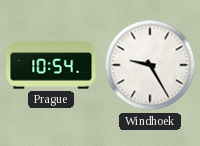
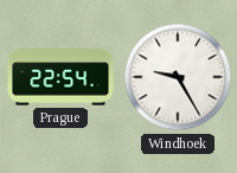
Prague: 10:54 -> 22:54 (60, 77)
